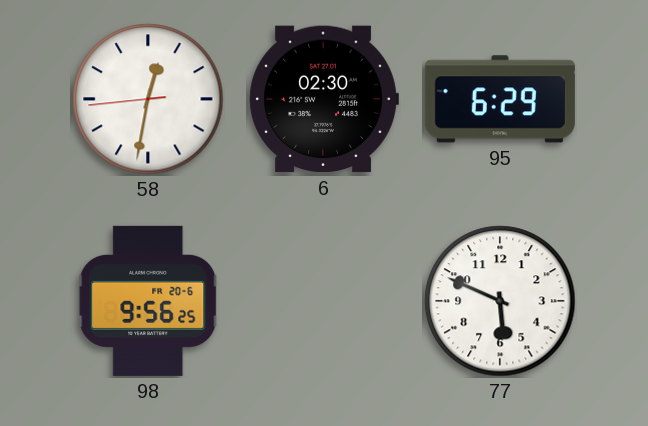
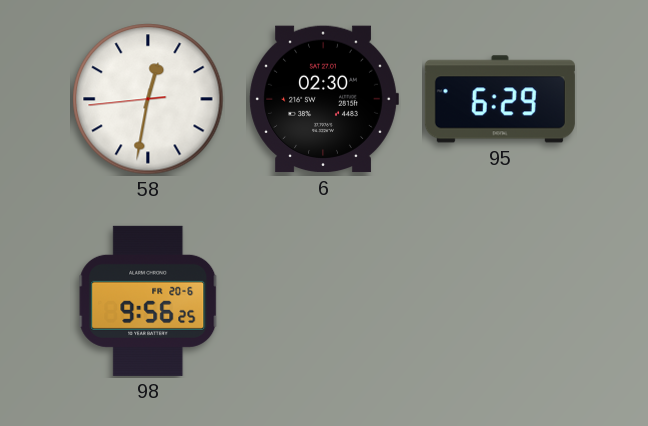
77: 5:49 -> none (500, 301)
